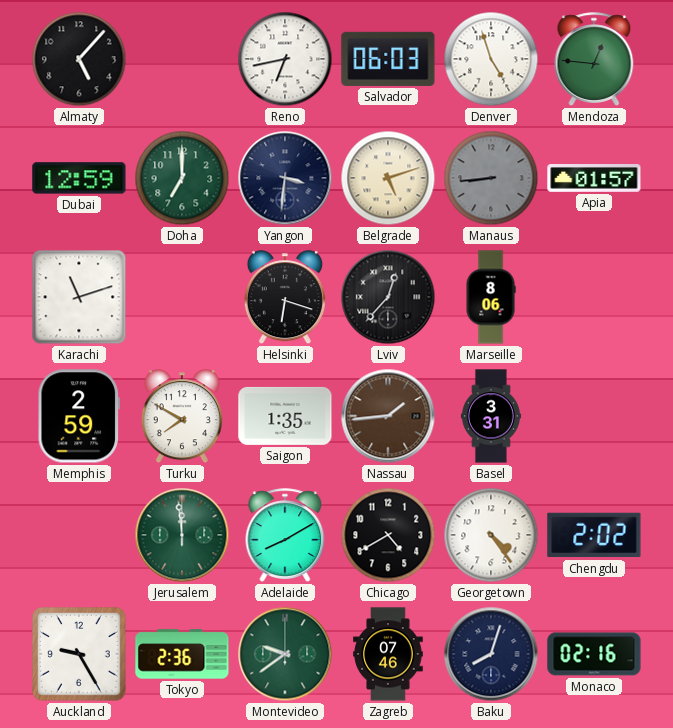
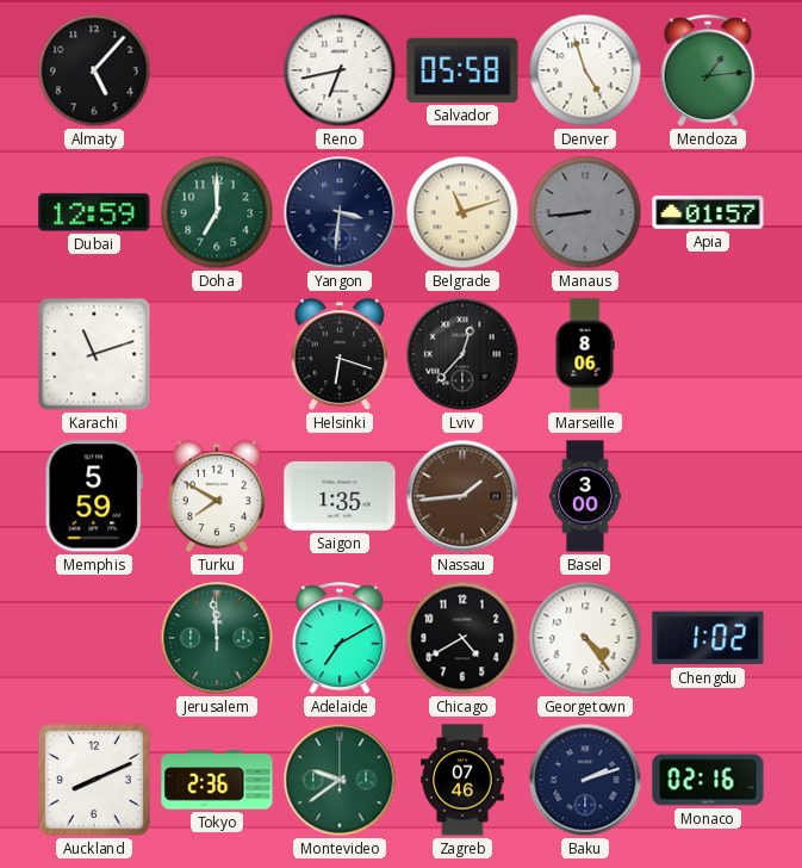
Salvador: 06:03 -> 05:58 (462, 70)
Mendoza: 12:46 -> 1:14 (708, 70)
Belgrade: 5:12 -> 11:12 (462, 212)
Memphis: 2:59 -> 5:59 (93, 496)
Basel: 3:31 -> 3:00 (585, 496)
Adelaide: 8:10 -> 7:10 (340, 638)
Chengdu: 2:02 -> 1:02 (708, 638)
Auckland: 9:25 -> 8:11 (95, 781)
Baku: 8:03 -> 2:12 (585, 780)
